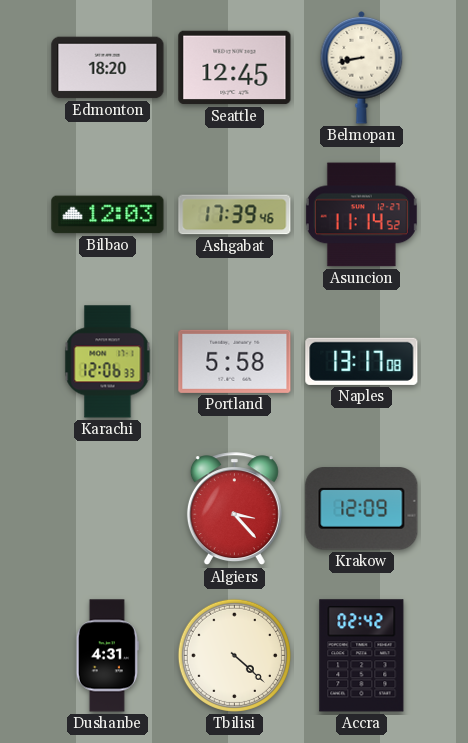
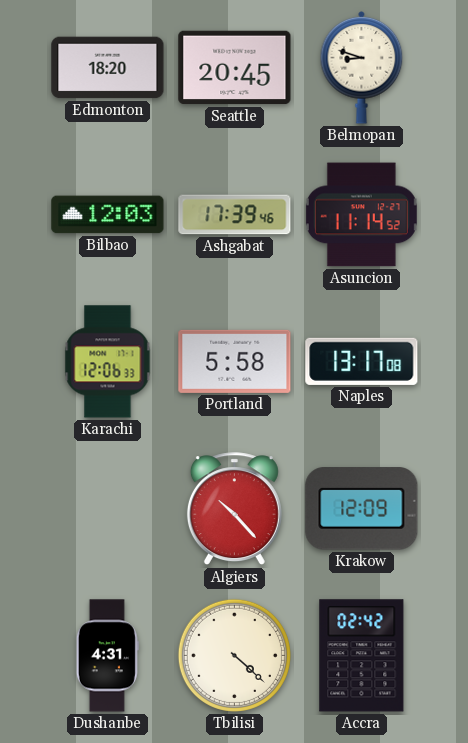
Seattle: 12:45 -> 20:45 (235, 68)
Belmopan: 8:43 -> 8:48 (362, 67)
Algiers: 3:23 -> 10:23 (234, 509)
